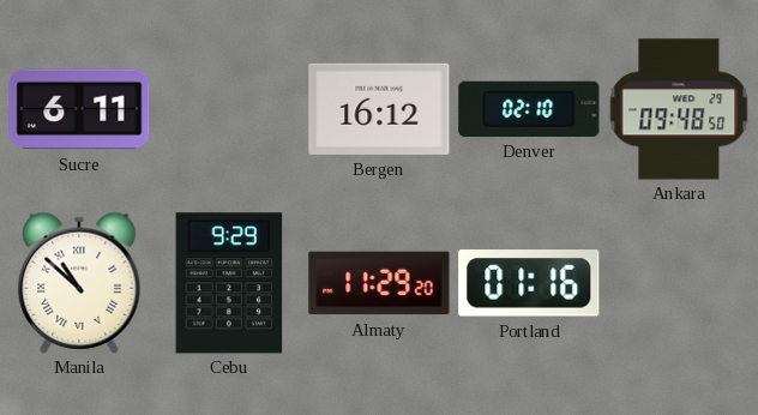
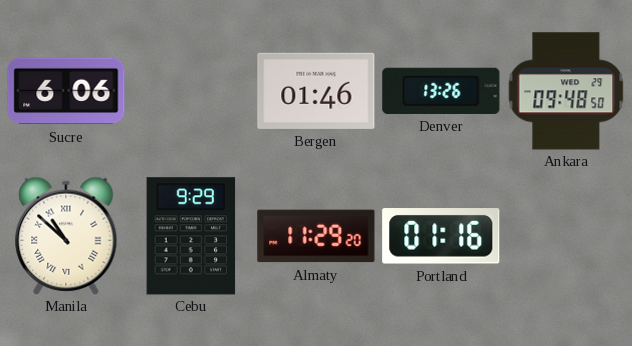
Sucre: 6:11 -> 6:06 (66, 91)
Bergen: 16:12 -> 01:46 (316, 91)
Denver: 02:10 -> 13:26 (441, 91)
